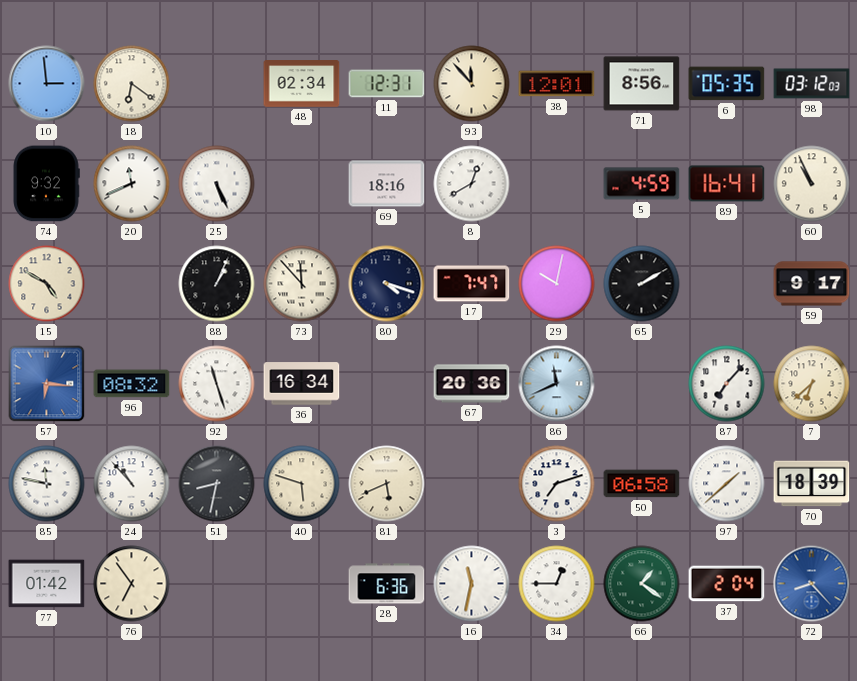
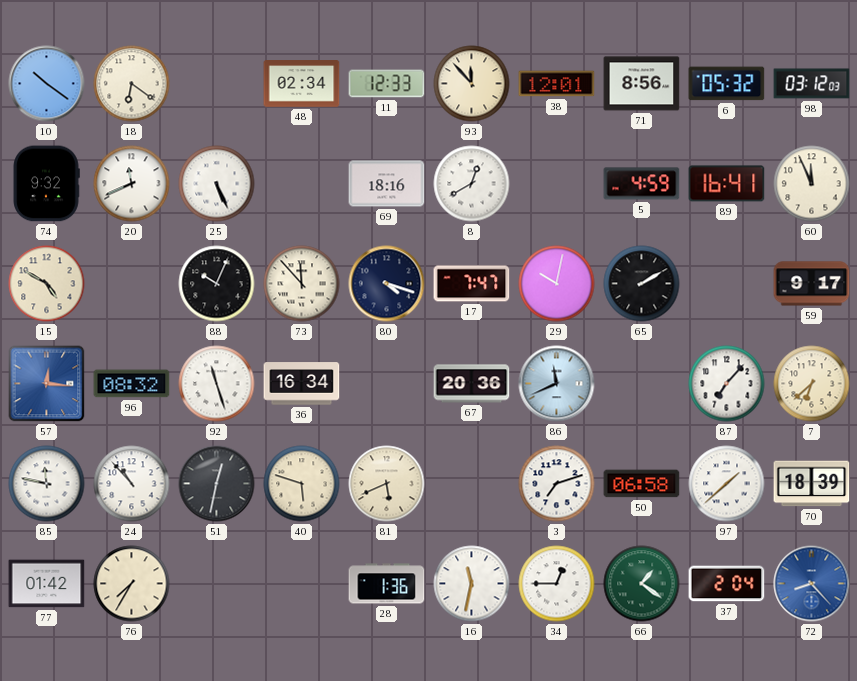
10: 2:59 -> 10:21 (47, 84)
11: 12:31 -> 12:33 (387, 84)
6: 05:35 -> 05:32 (727, 84)
60: 10:56 -> 11:56 (812, 184)
88: 1:04 -> 10:04 (217, 284)
57: 6:16 -> 12:16 (47, 384)
51: 8:32 -> 12:32 (217, 484)
76: 6:54 -> 7:35 (132, 584)
28: 6:36 -> 1:36 (387, 584)
